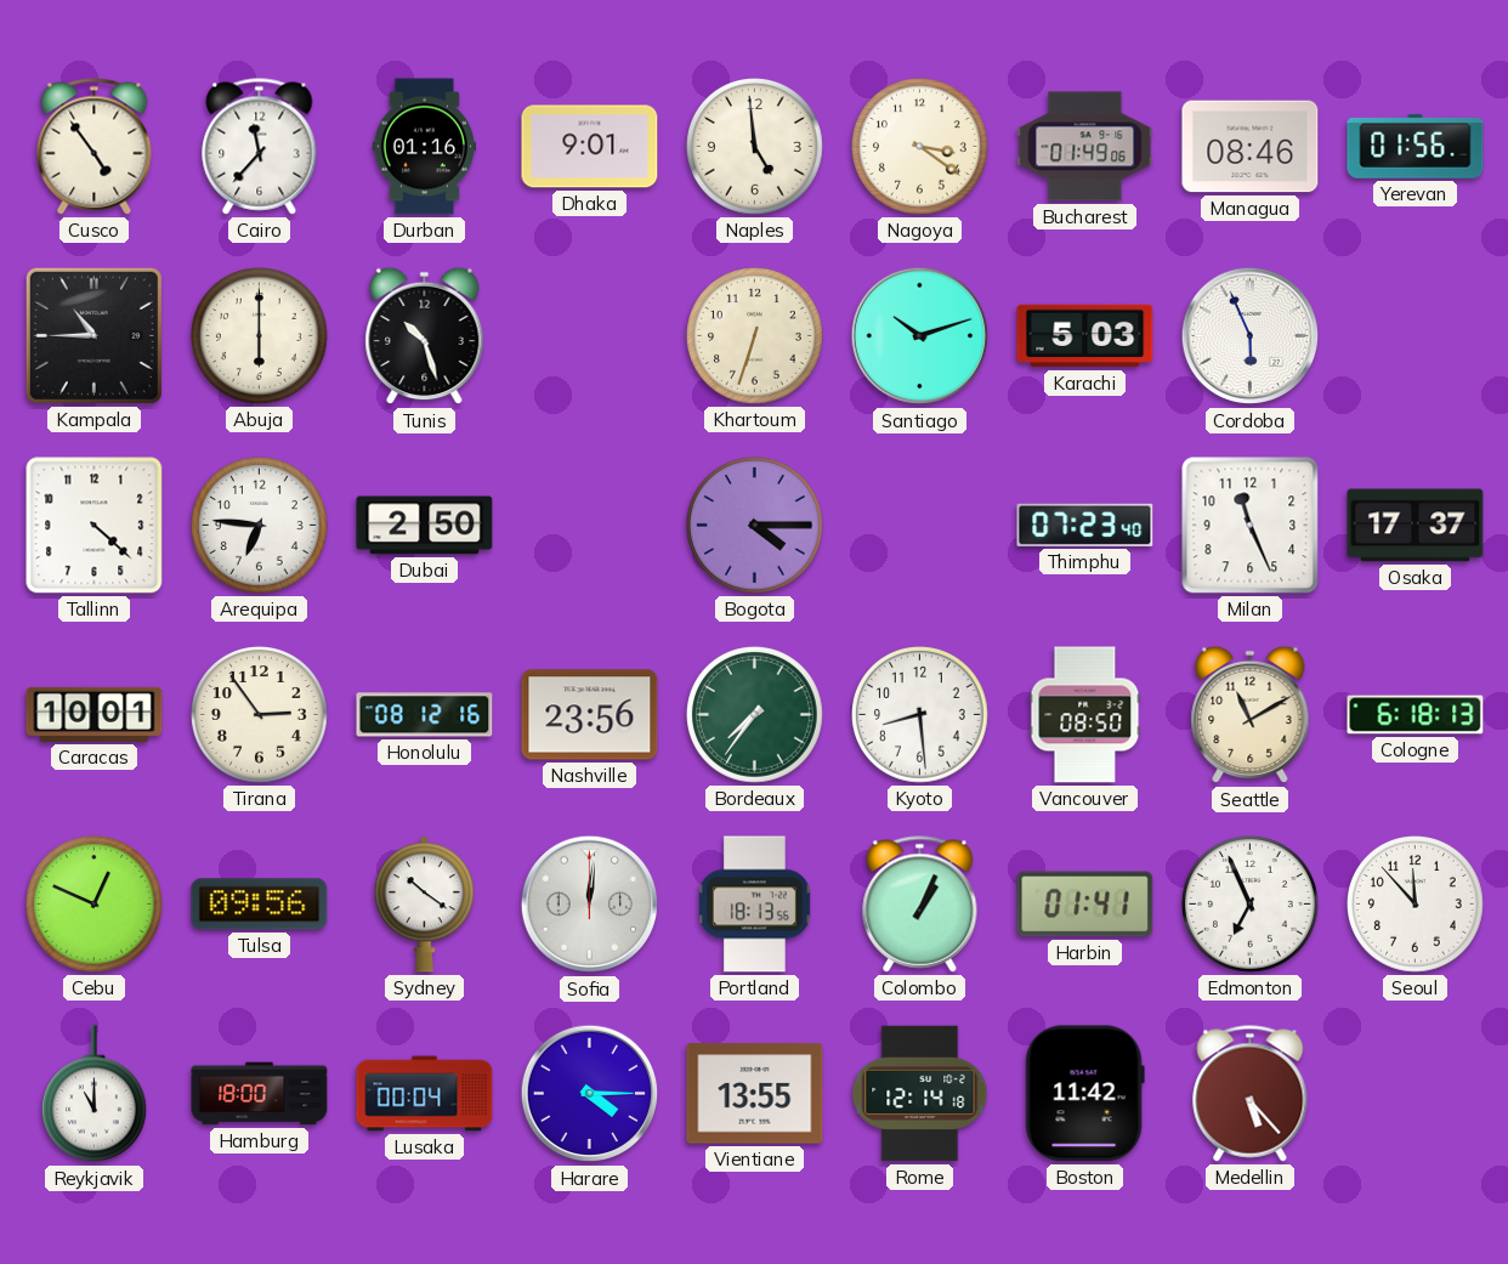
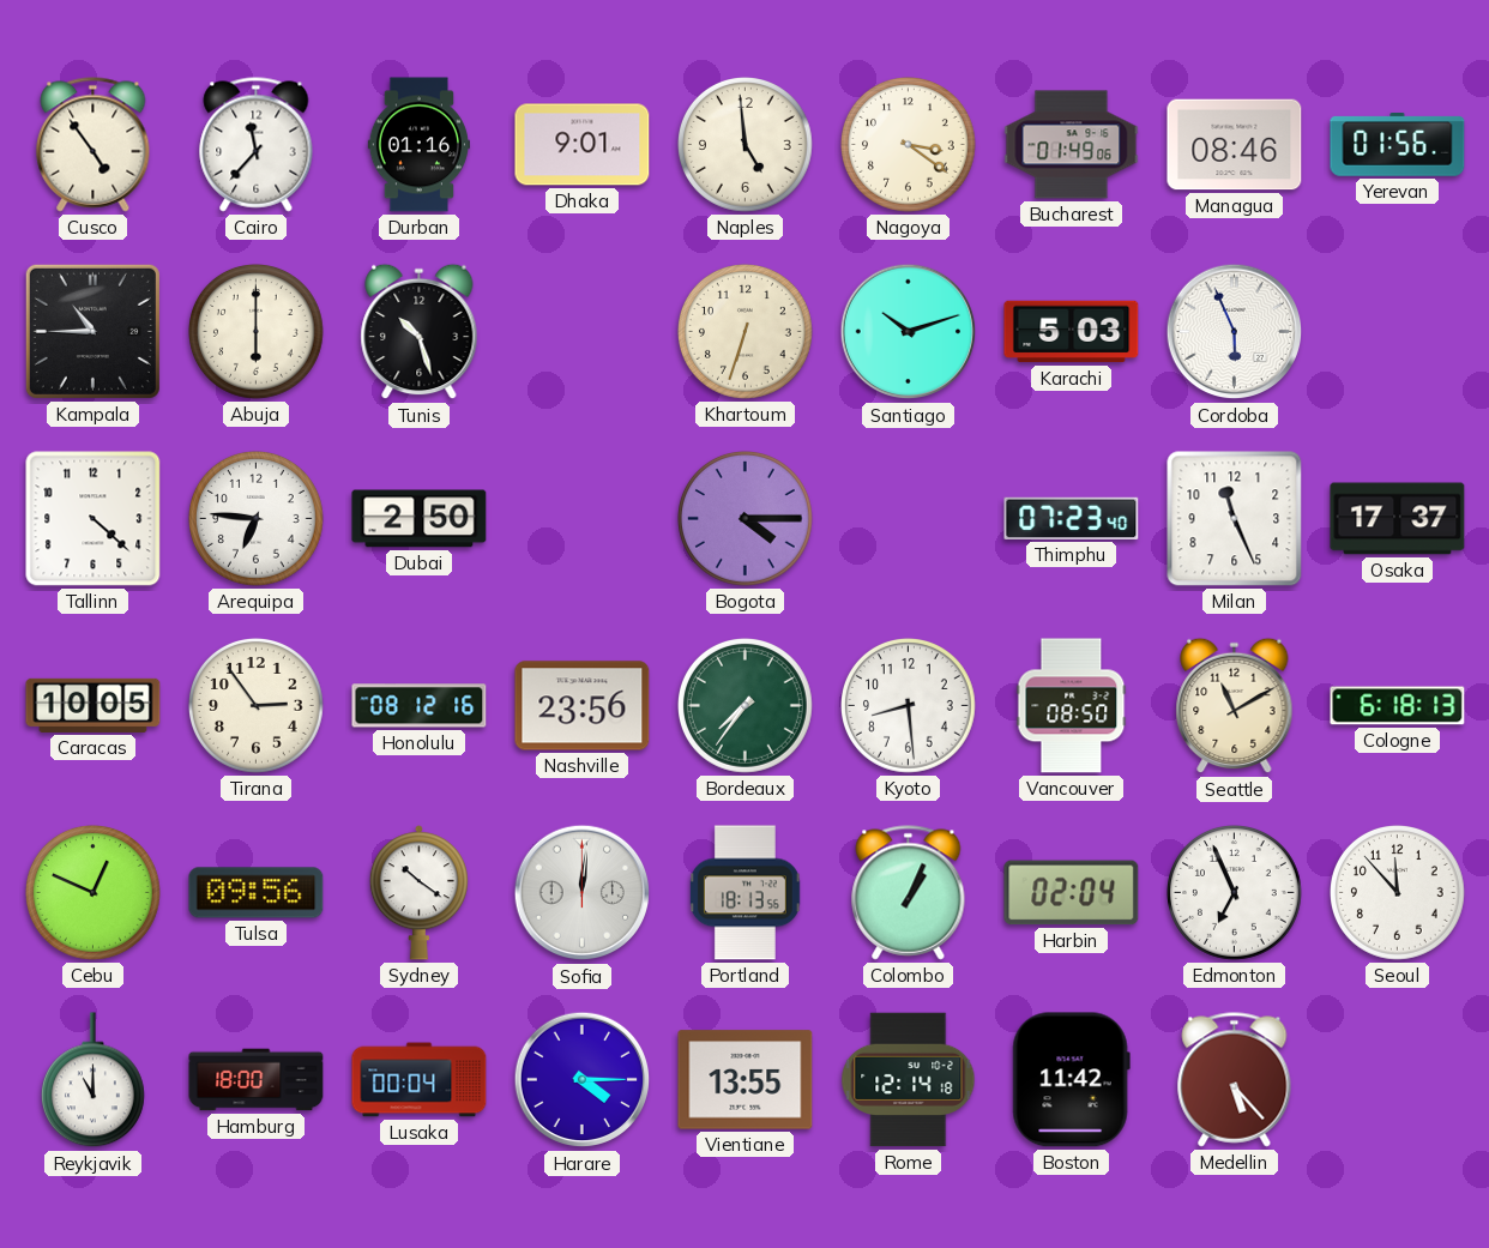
Caracas: 10:01 -> 10:05 (94, 705)
Harbin: 01:41 -> 02:04 (1072, 893)
